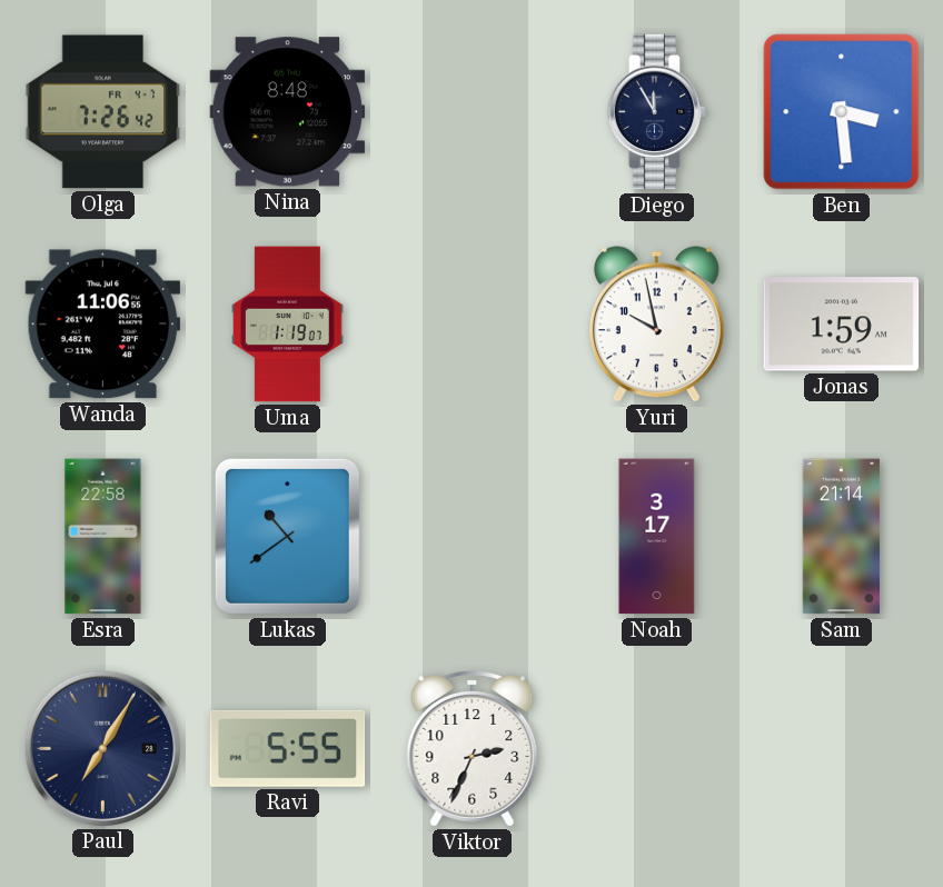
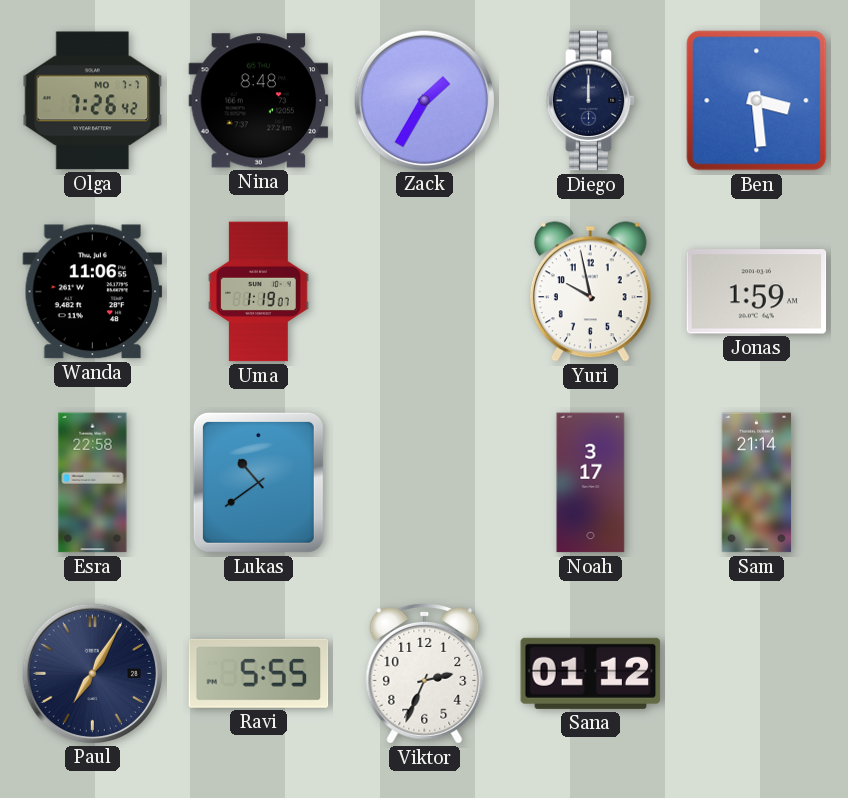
Olga date: FR 4-7 -> MO 7-7 (93, 101)
Zack: none -> 1:35 (424, 100)
Diego: 11:55 -> 12:00 (591, 101)
Sana: none -> 01:12 (591, 673)
